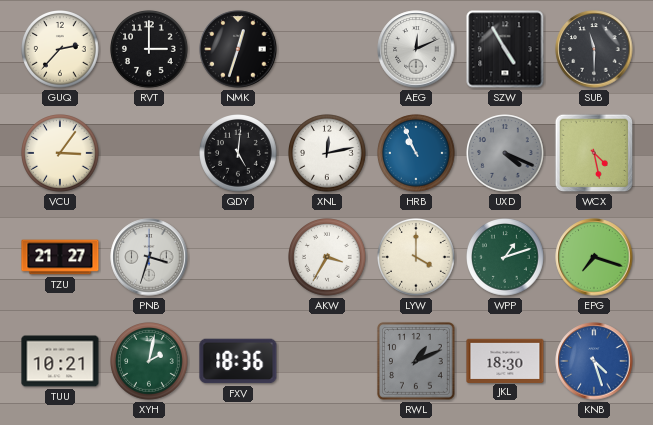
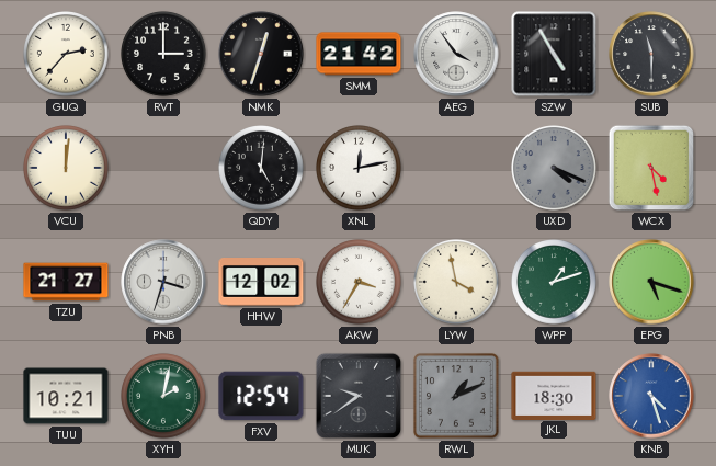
SMM: none -> 21:42 (359, 54)
AEG: 12:11 -> 3:54 (456, 54)
VCU: 3:06 -> 12:01 (67, 169)
HRB: 10:56 -> none (417, 154)
HHW: none -> 12:02 (261, 283)
LYW: 4:00 -> 3:58 (457, 283)
EPG: 7:18 -> 5:18 (651, 282)
FXV: 18:36 -> 12:54 (261, 396)
MUK: none -> 9:39 (359, 396)
